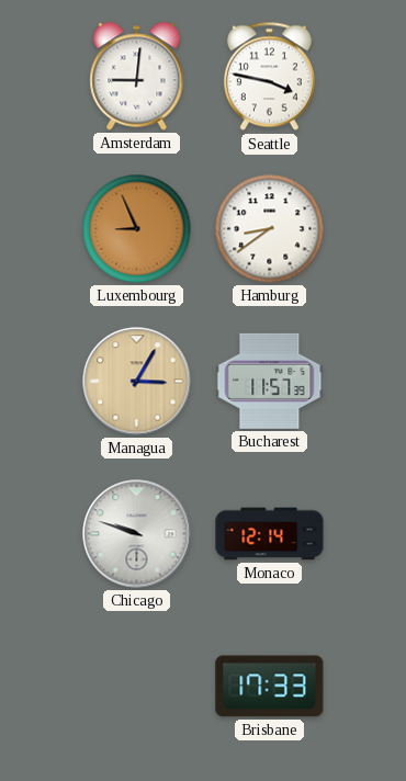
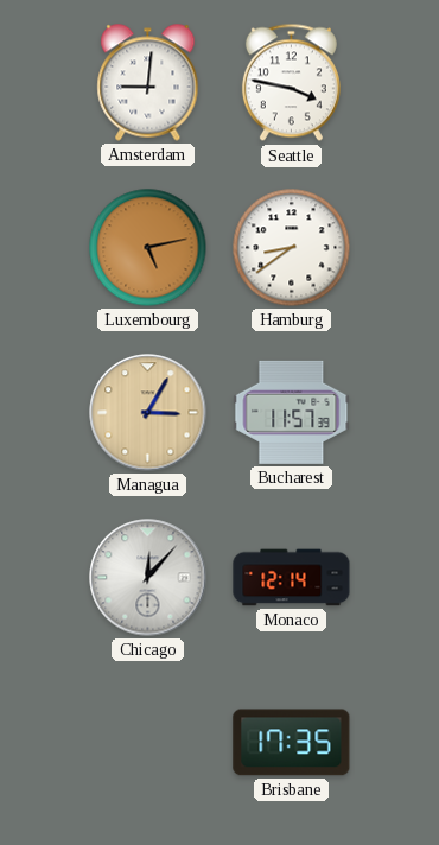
Luxembourg: 8:56 -> 5:13 (148, 248)
Chicago: 9:48 -> 12:07 (148, 578)
Brisbane: 17:33 -> 17:35 (292, 743)
